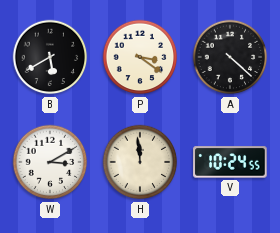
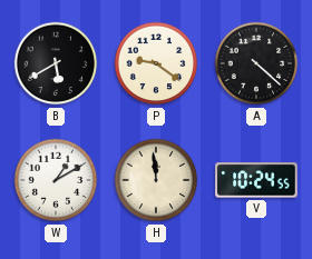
P: 3:21 -> 9:21 (156, 63)
W: 3:10 -> 1:10 (56, 180)
